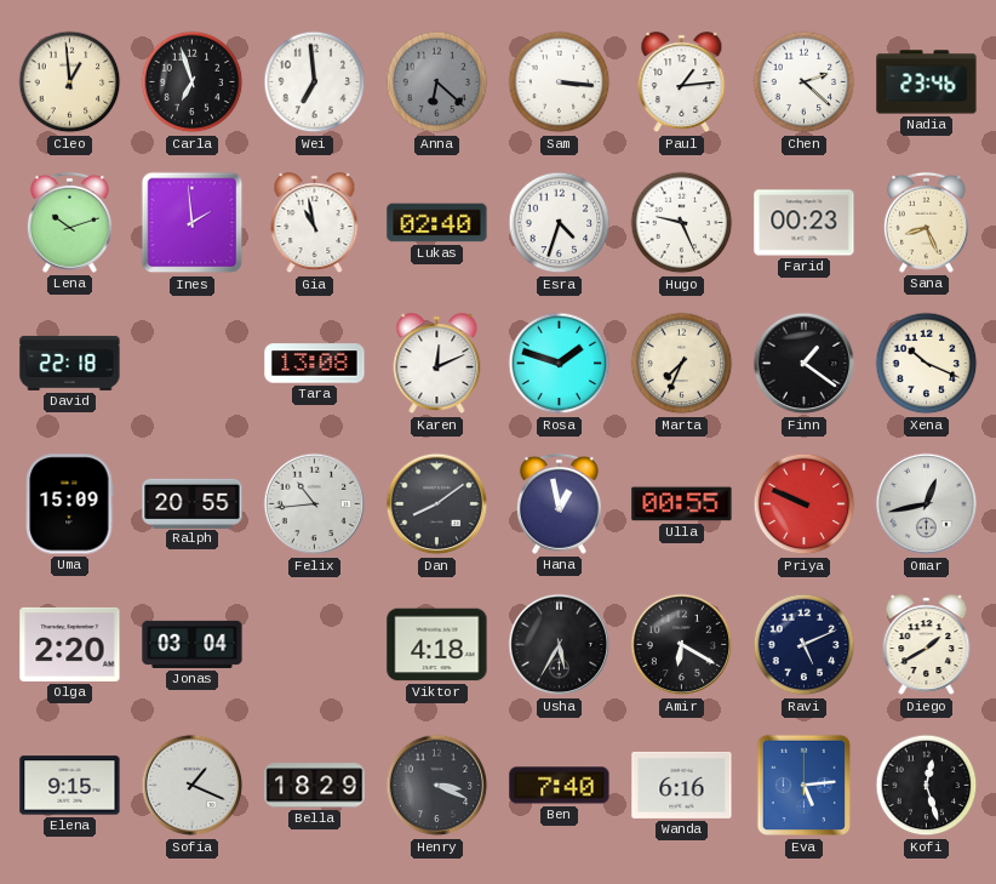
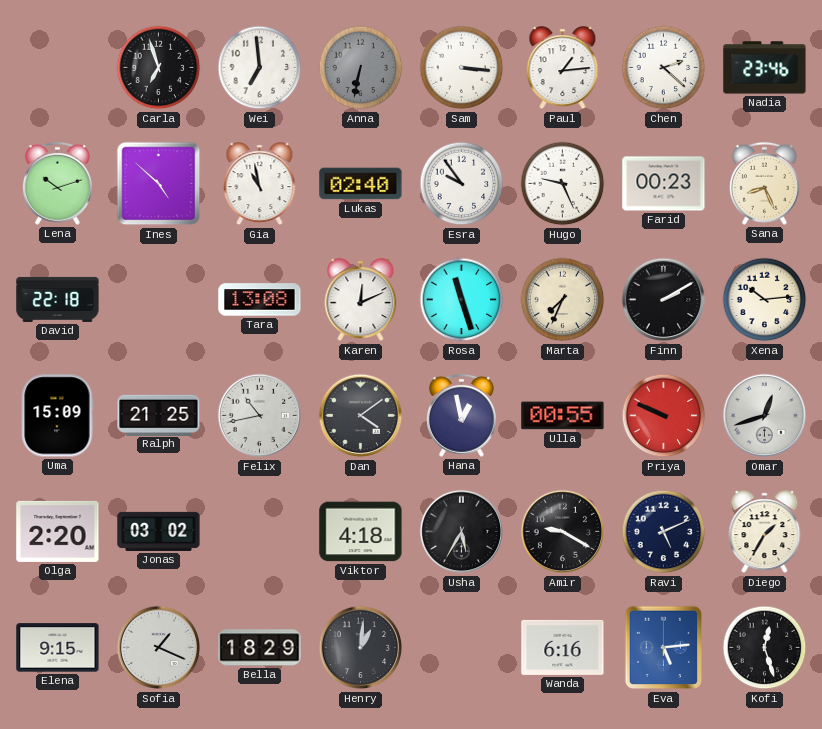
Cleo: 12:59 -> none (70, 82)
Anna: 6:22 -> 6:32 (361, 68)
Ines: 1:59 -> 4:52 (159, 184)
Esra: 4:33 -> 9:54 (462, 184)
Rosa: 1:48 -> 11:27 (462, 300)
Finn: 1:21 -> 2:10 (664, 300)
Xena: 10:19 -> 10:14 (765, 300)
Ralph: 20:55 -> 21:25 (159, 415)
Felix: 10:44 -> 10:43 (260, 416)
Dan: 8:09 -> 4:09 (361, 416)
Omar: 12:43 -> 12:42 (765, 416)
Jonas: 03:04 -> 03:02 (159, 531)
Amir: 6:20 -> 9:20 (563, 532)
Diego: 1:40 -> 1:35 (765, 532)
Henry: 3:19 -> 1:01 (361, 648)
Ben: 7:40 -> none (560, 786)
